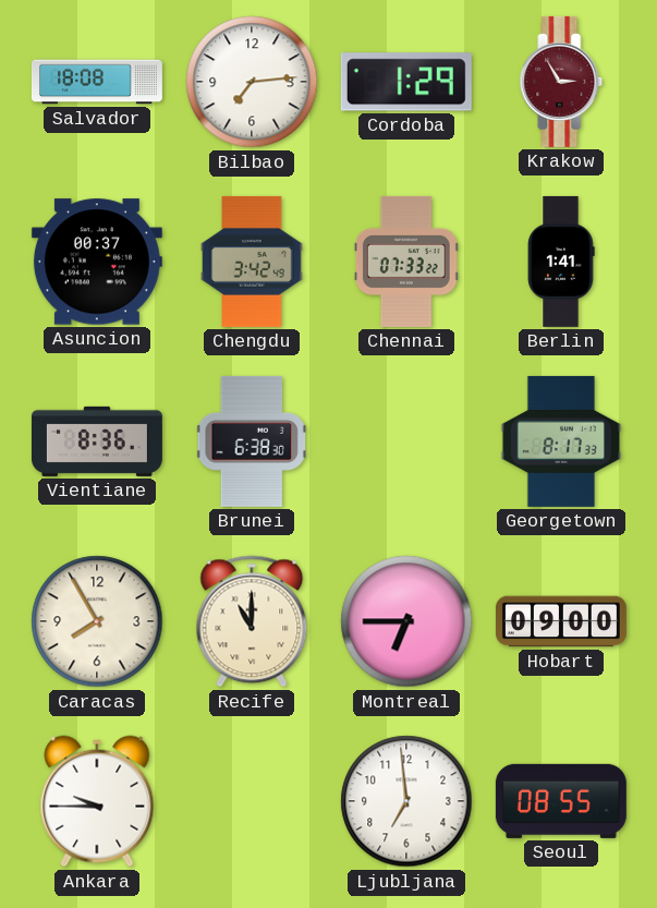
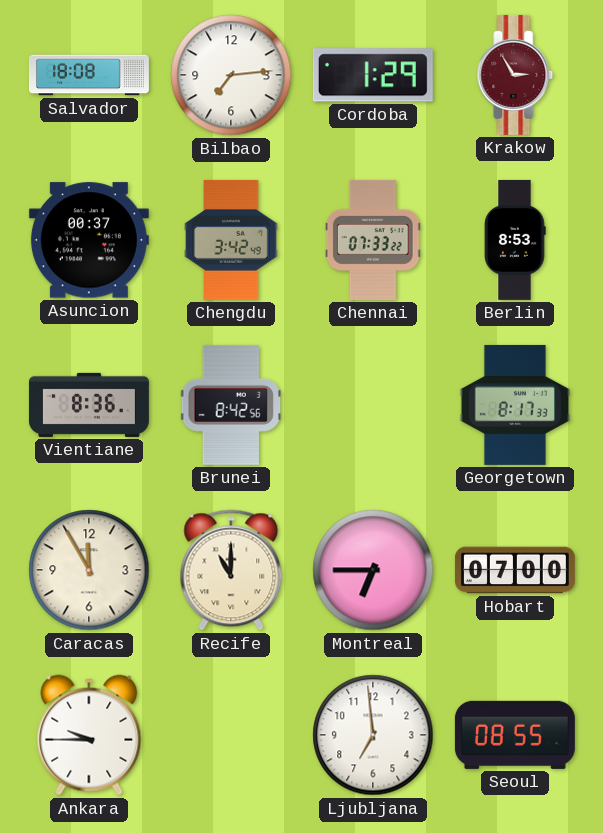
Berlin: 1:41 -> 8:53 (515, 240)
Brunei: 6:38 -> 8:42 (231, 405)
Caracas: 7:55 -> 11:55 (89, 570)
Hobart: 09:00 -> 07:00 (515, 570)
